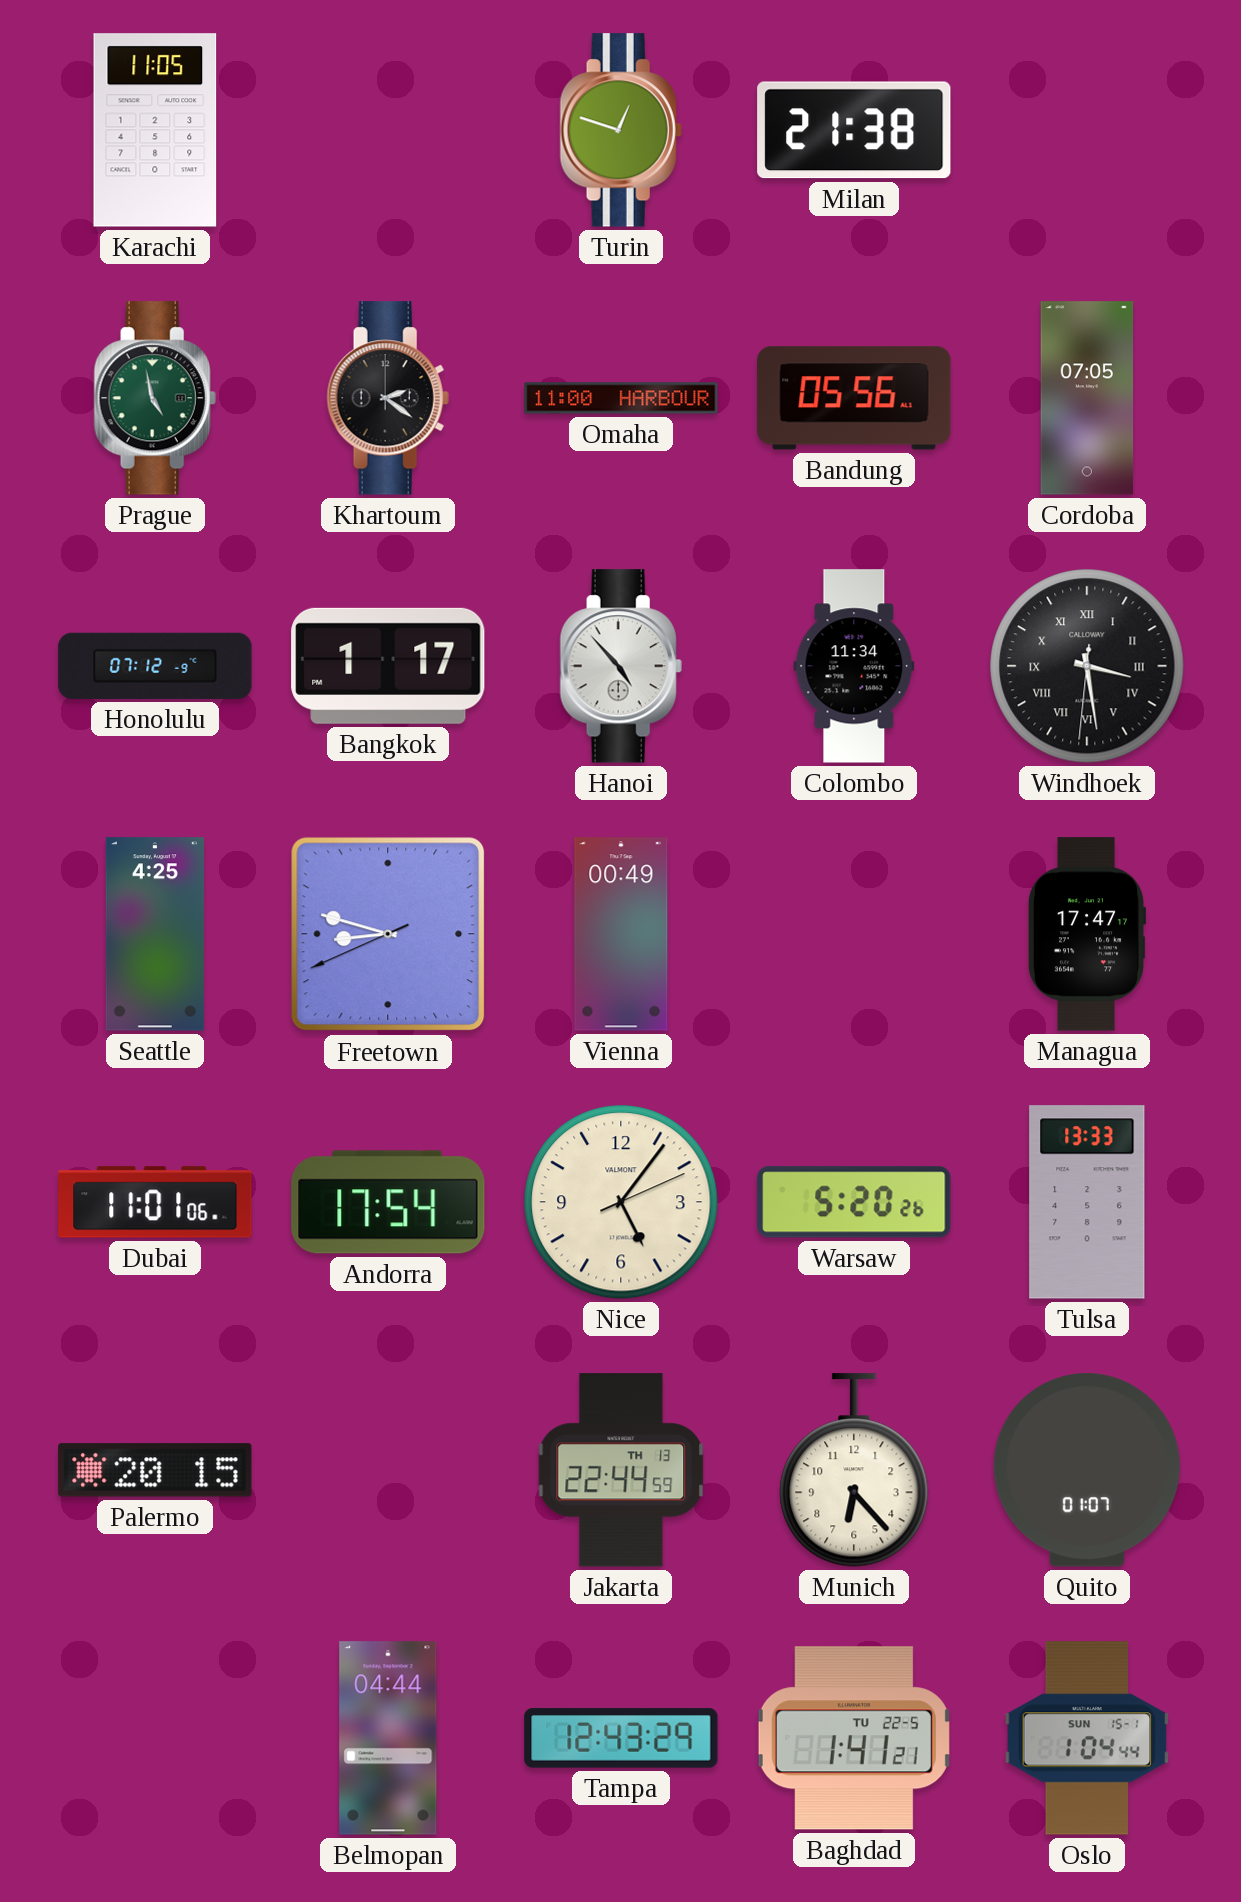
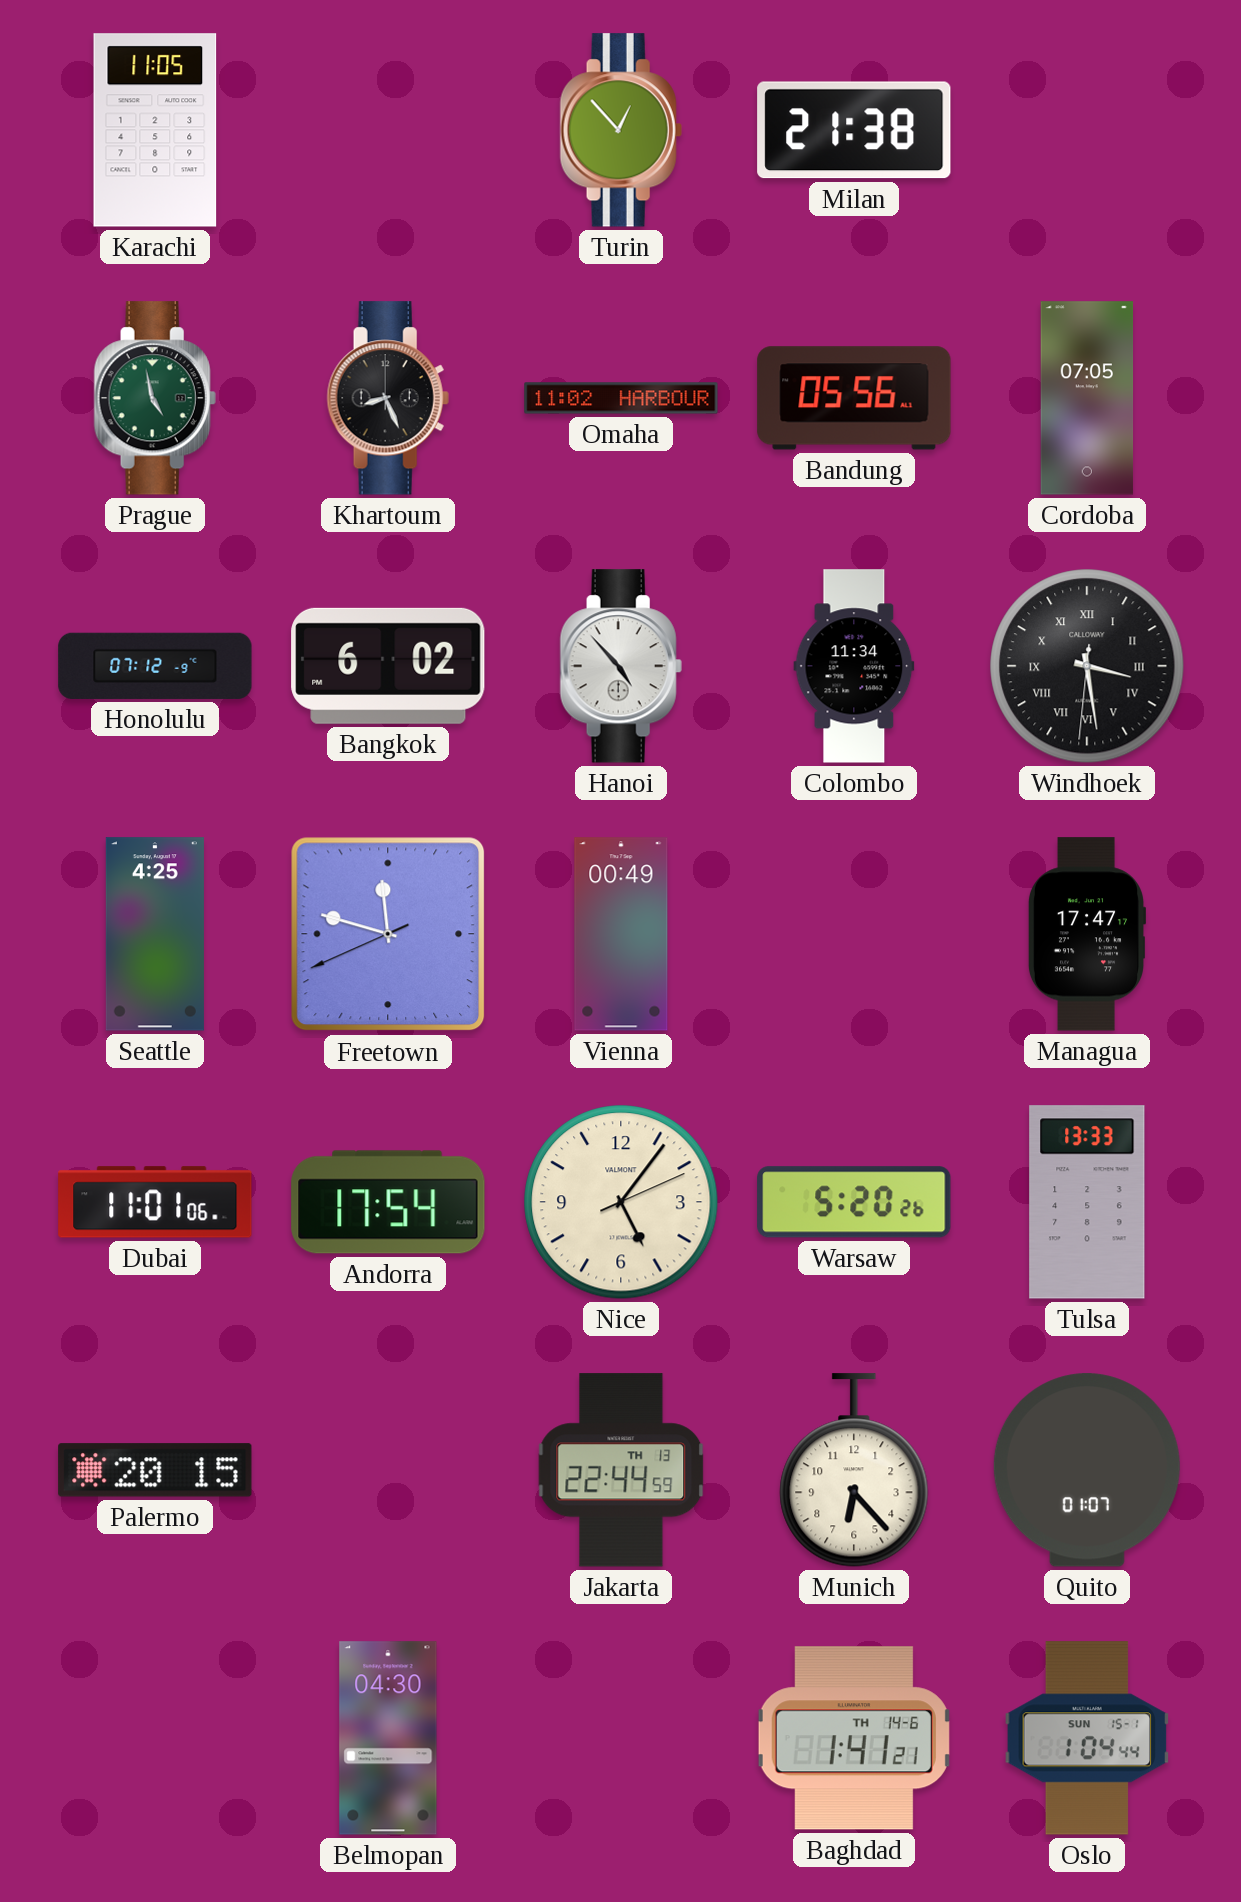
Turin: 12:48 -> 12:53 (621, 130)
Khartoum: 2:21 -> 8:26 (388, 398)
Omaha: 11:00 -> 11:02 (621, 398)
Bangkok: 1:17 -> 6:02 (388, 666)
Freetown: 8:47 -> 11:47 (388, 934)
Belmopan: 04:44 -> 04:30 (388, 1738)
Tampa: 12:43 -> none (621, 1738)
Baghdad date: TU 22-5 -> TH 14-6 (854, 1738)
